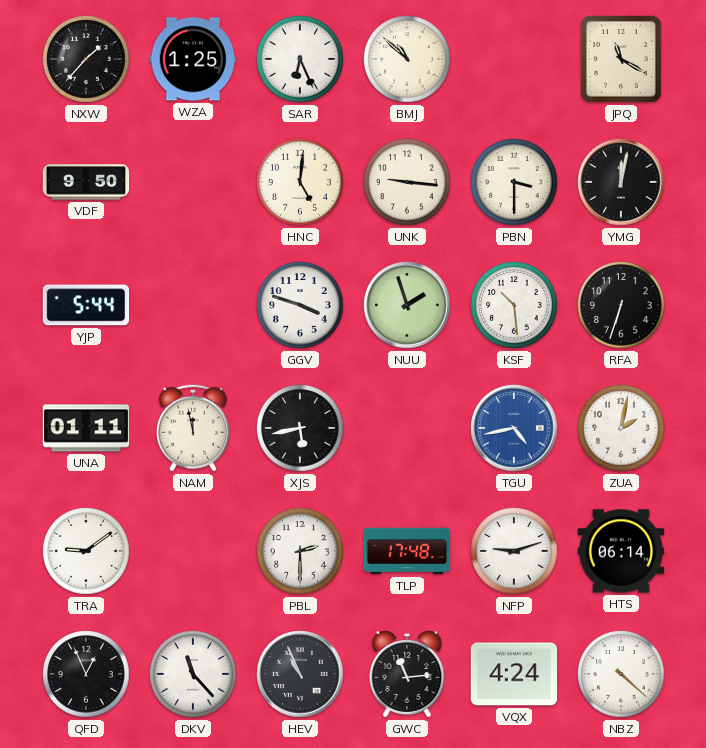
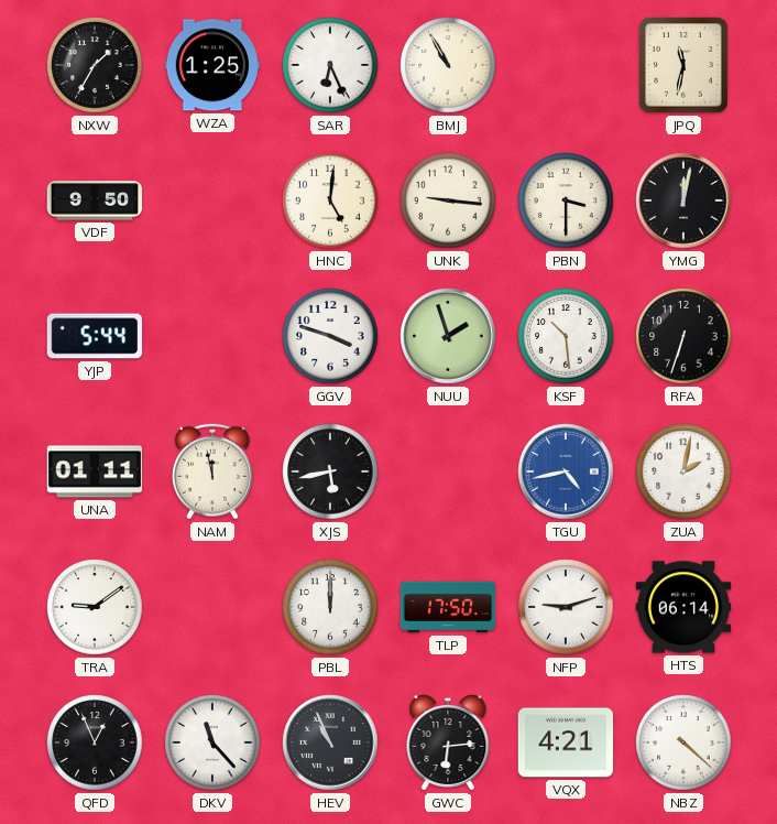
NXW: 1:37 -> 1:35 (95, 65)
BMJ: 10:52 -> 10:55 (448, 65)
JPQ: 11:20 -> 11:32 (683, 65)
PBL: 2:30 -> 12:00 (330, 607)
TLP: 17:48 -> 17:50 (448, 607)
GWC: 11:14 -> 6:14 (448, 742)
VQX: 4:24 -> 4:21 (566, 742)
